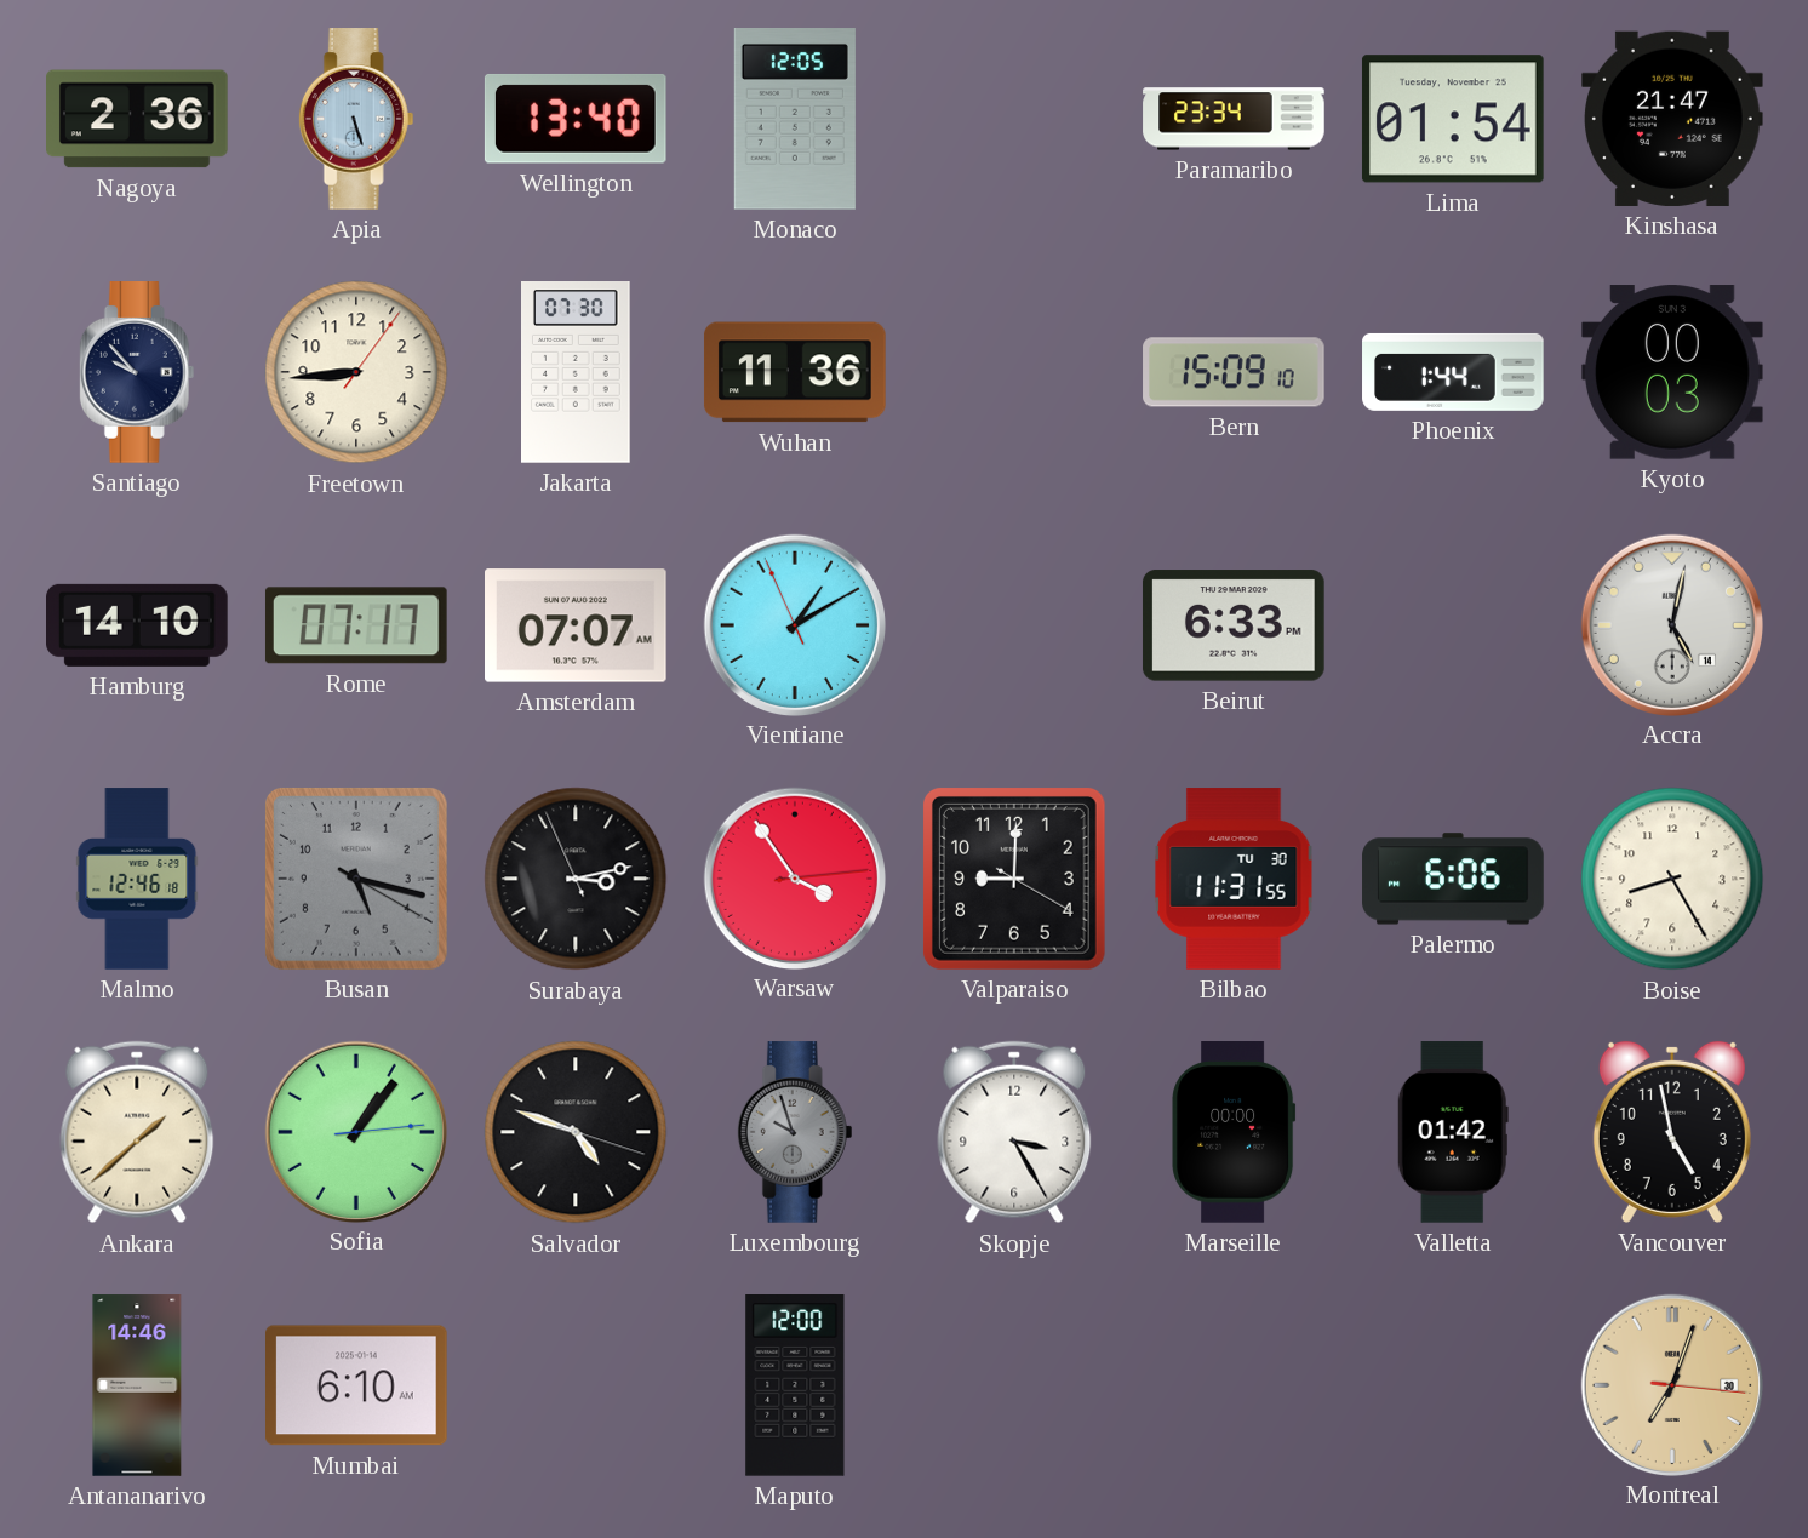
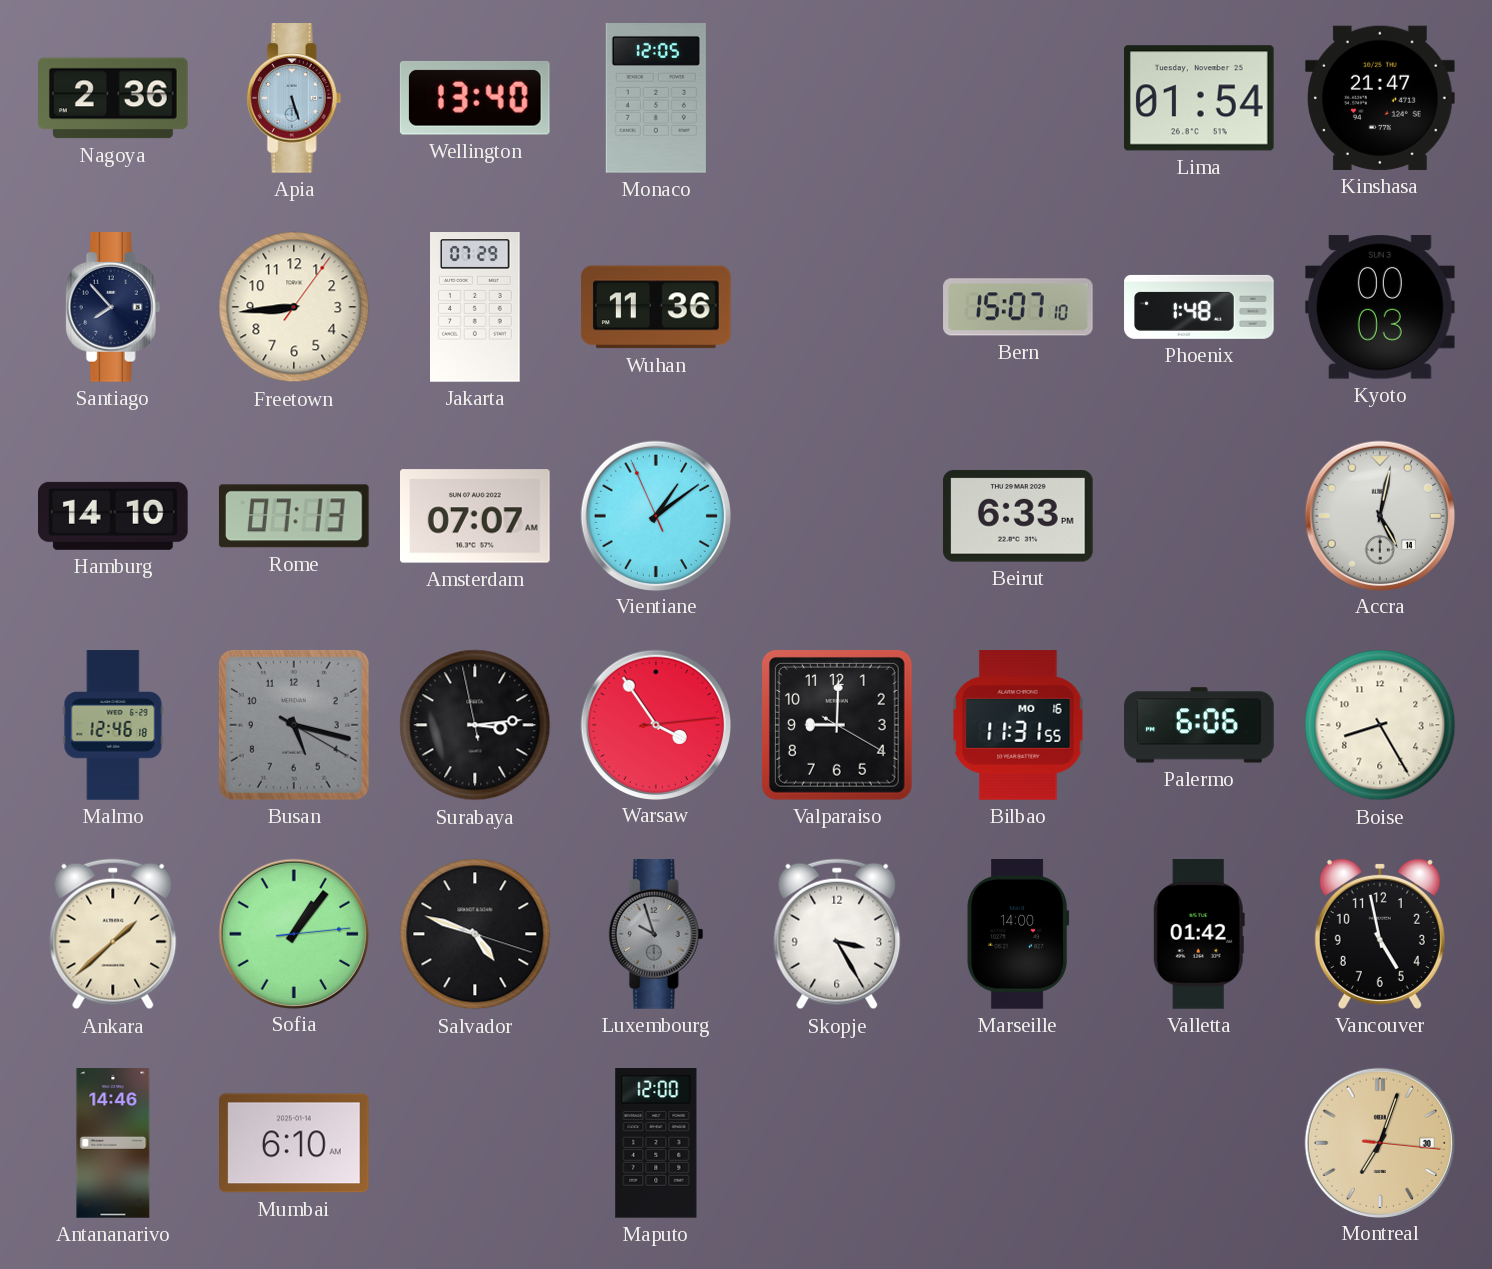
Paramaribo: 23:34 -> none (1234, 119)
Santiago: 9:53 -> 7:53 (113, 307)
Jakarta: 07:30 -> 07:29 (476, 308)
Bern: 15:09 -> 15:07 (1018, 307)
Phoenix: 1:44 -> 1:48 (1199, 307)
Rome: 07:17 -> 07:13 (294, 516)
Vientiane: 1:09 -> 1:08 (655, 515)
Surabaya: 3:12 -> 3:13 (475, 725)
Bilbao date: TU 30 -> MO 16 (1018, 725)
Marseille: 00:00 -> 14:00 (1018, 935)
